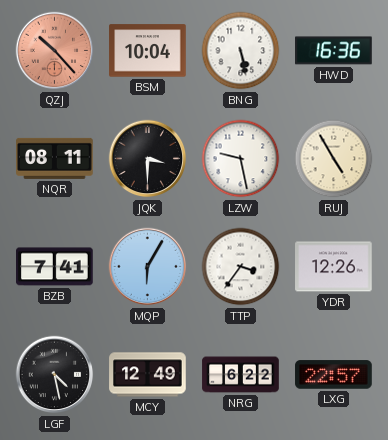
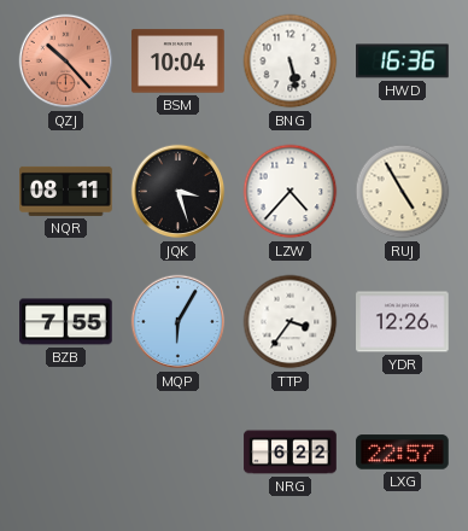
JQK: 3:30 -> 3:27 (179, 192)
LZW: 9:28 -> 4:37 (291, 192)
BZB: 7:41 -> 7:55 (66, 322)
LGF: 4:28 -> none (55, 375)
MCY: 12:49 -> none (148, 375)
